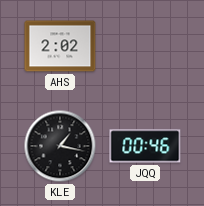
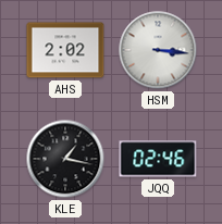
HSM: none -> 3:16 (158, 50)
JQQ: 00:46 -> 02:46 (158, 159)
